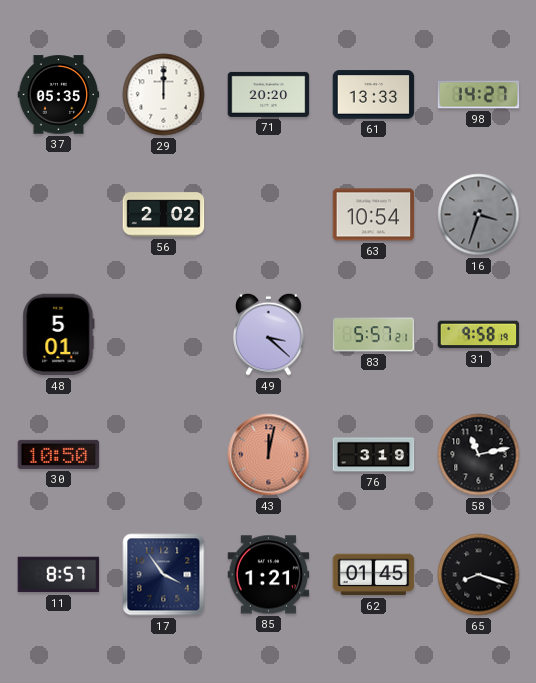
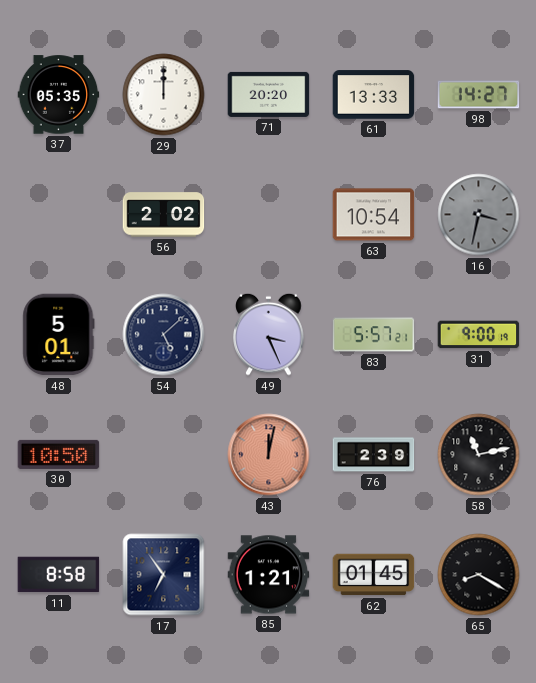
16: 3:33 -> 3:32 (479, 215)
54: none -> 5:08 (164, 335)
49: 3:22 -> 3:26 (269, 334)
31: 9:58 -> 9:00 (479, 335)
76: 3:19 -> 2:39 (374, 455)
11: 8:57 -> 8:58 (59, 575)
17: 3:54 -> 6:54 (164, 575)
65: 8:18 -> 8:20 (479, 575)
